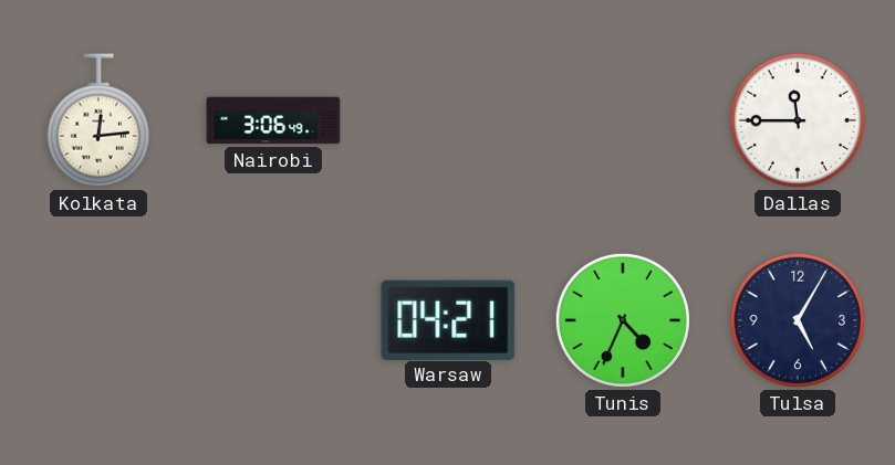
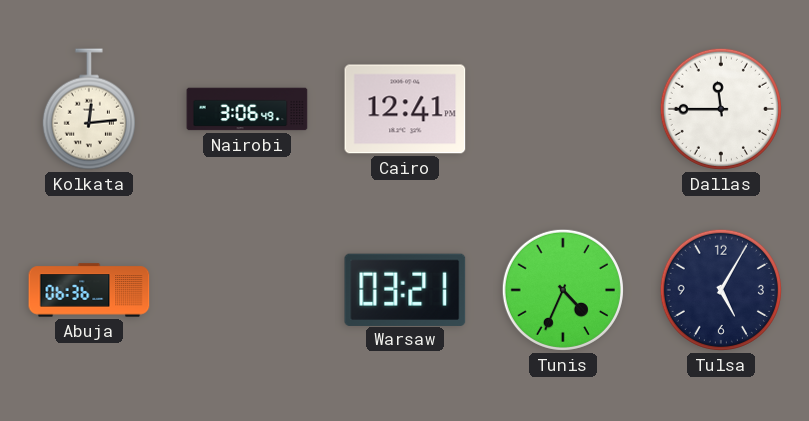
Cairo: none -> 12:41 (405, 109)
Abuja: none -> 06:36 (89, 290)
Warsaw: 04:21 -> 03:21 (405, 289)
